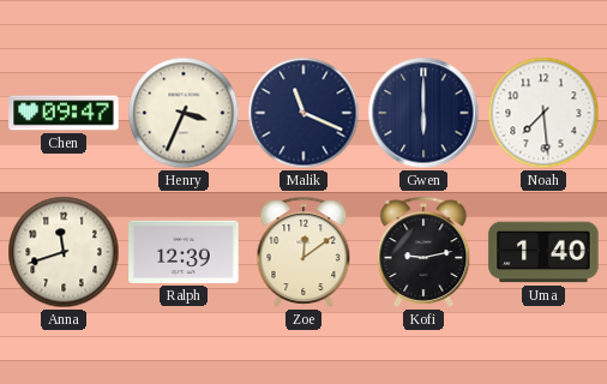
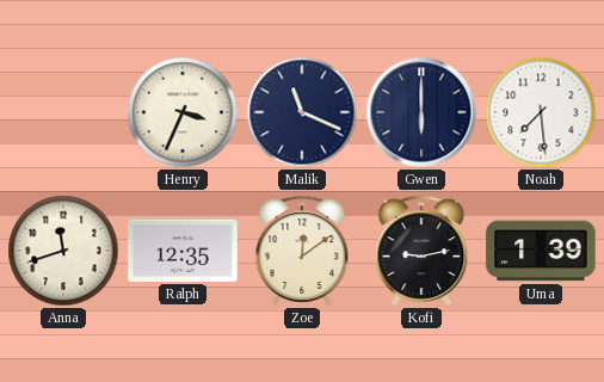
Chen: 09:47 -> none (64, 113)
Ralph: 12:39 -> 12:35 (183, 251)
Uma: 1:40 -> 1:39 (541, 251)
